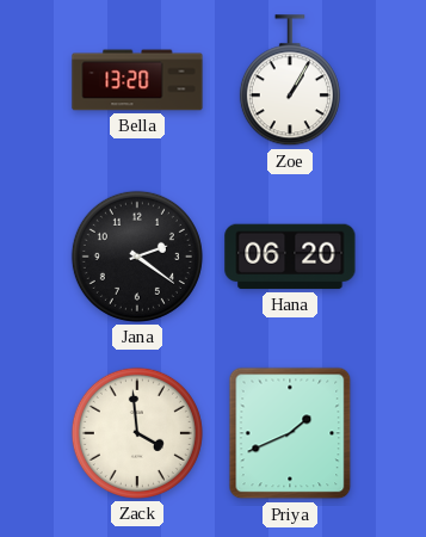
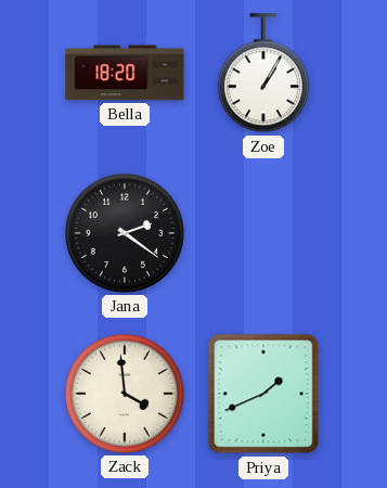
Bella: 13:20 -> 18:20 (125, 73)
Hana: 06:20 -> none (290, 257)
